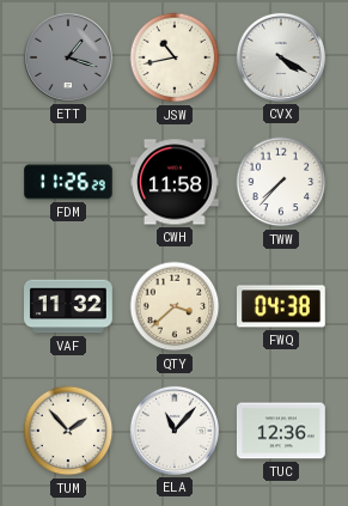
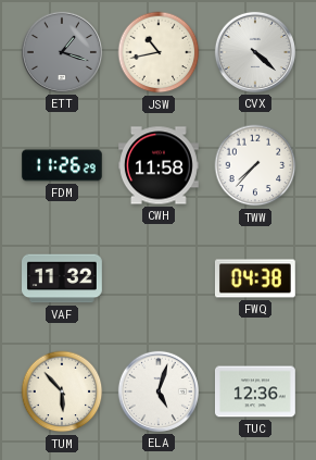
CVX: 4:20 -> 4:22 (255, 52)
QTY: 3:38 -> none (175, 306)
TUM: 1:53 -> 5:53 (62, 391)
ELA: 11:07 -> 5:03 (159, 391)
